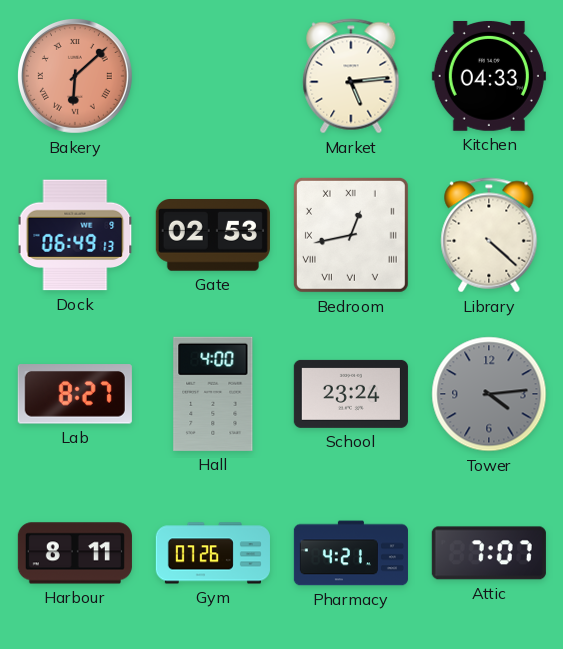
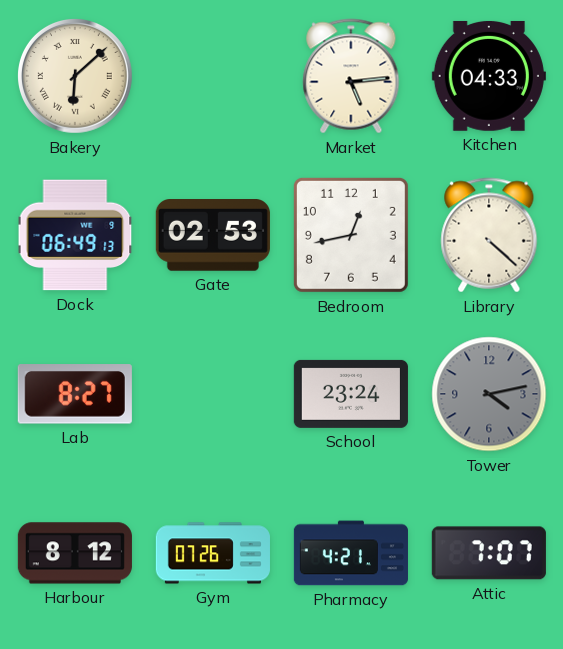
Bakery dial: salmon -> cream (75, 76)
Bedroom numerals: Roman -> Arabic (351, 235)
Hall: 4:00 -> none (213, 394)
Tower: 4:14 -> 4:13 (489, 394)
Harbour: 8:11 -> 8:12 (75, 553)
